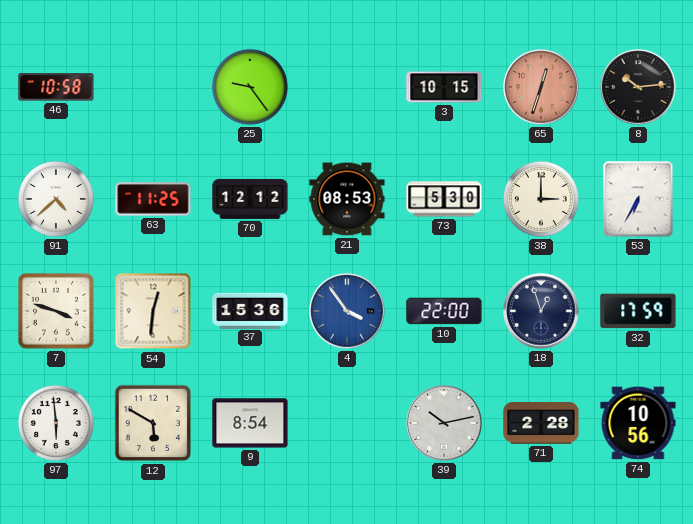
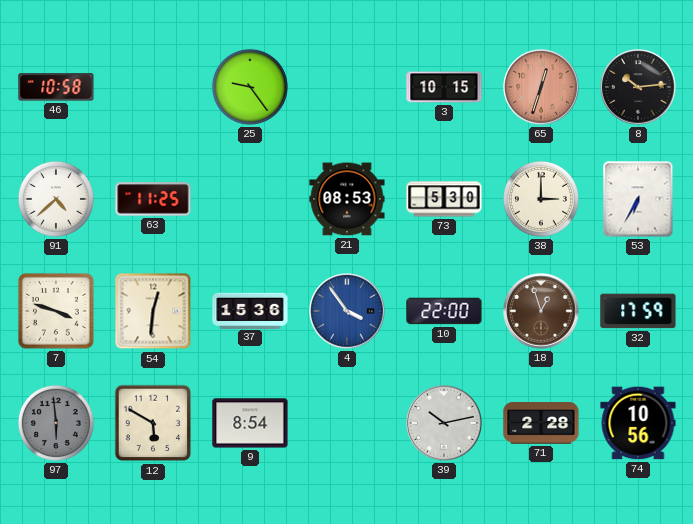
70: 12:12 -> none (250, 199)
18 dial: navy -> brown (541, 311)
97 dial: white -> grey (56, 423)
